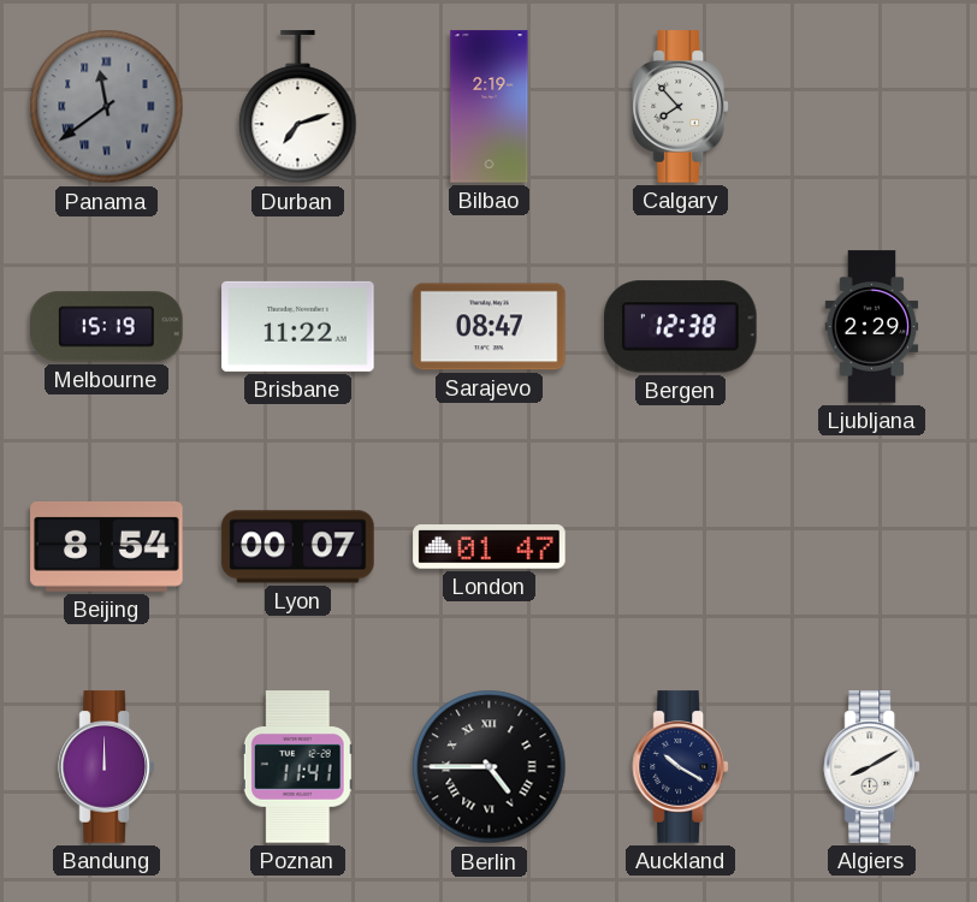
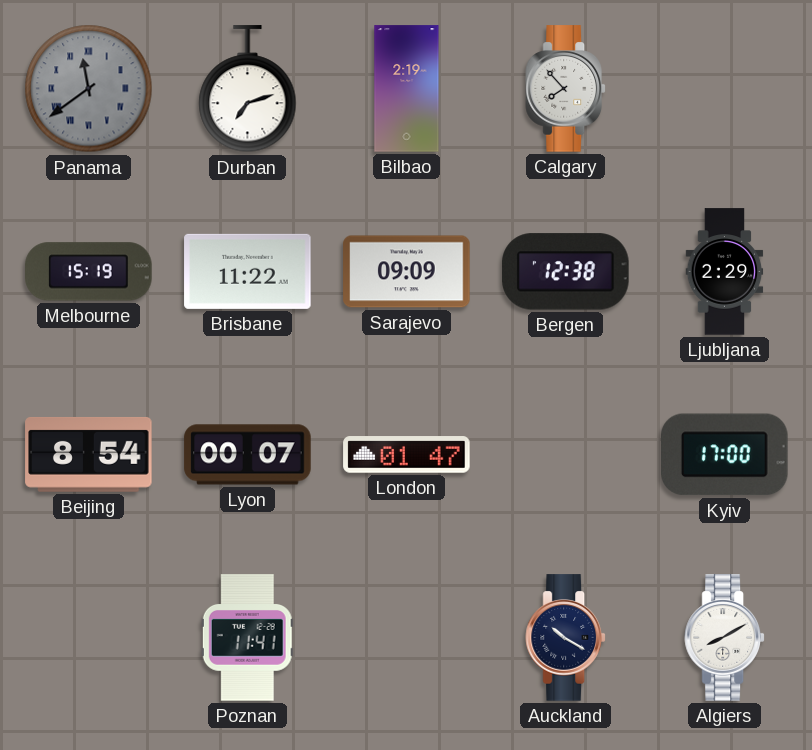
Sarajevo: 08:47 -> 09:09 (407, 272)
Kyiv: none -> 17:00 (725, 455)
Bandung: 12:00 -> none (106, 767)
Berlin: 4:45 -> none (490, 767)
